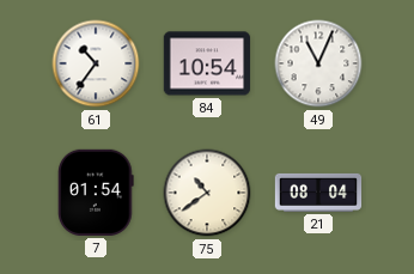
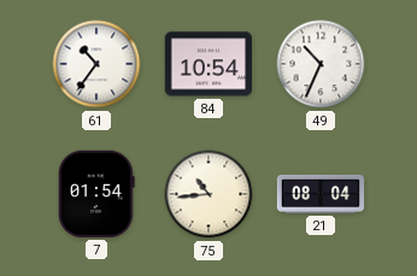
49: 11:04 -> 10:34 (321, 64)
75: 10:39 -> 10:44 (208, 194)
